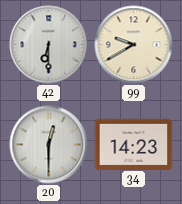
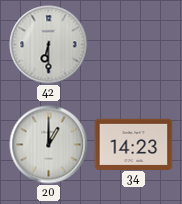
99: 9:40 -> none (134, 45)
20: 12:30 -> 1:00 (49, 145)
